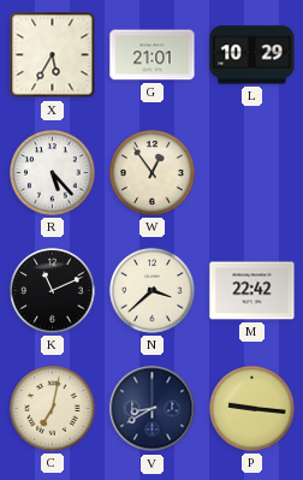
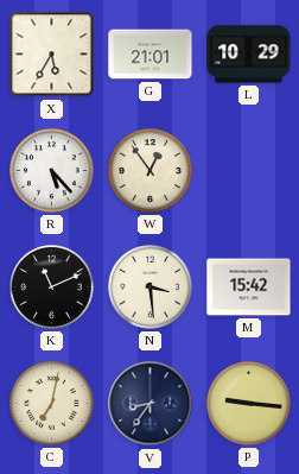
N: 3:38 -> 3:29 (151, 287)
M: 22:42 -> 15:42 (249, 287)
V: 8:40 -> 8:36 (151, 404)
